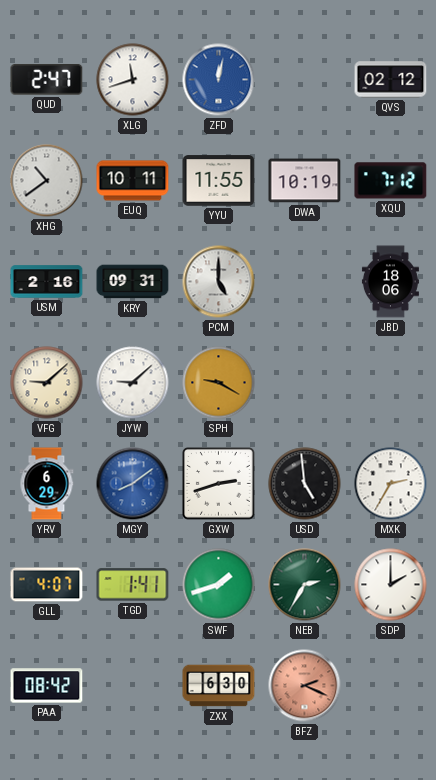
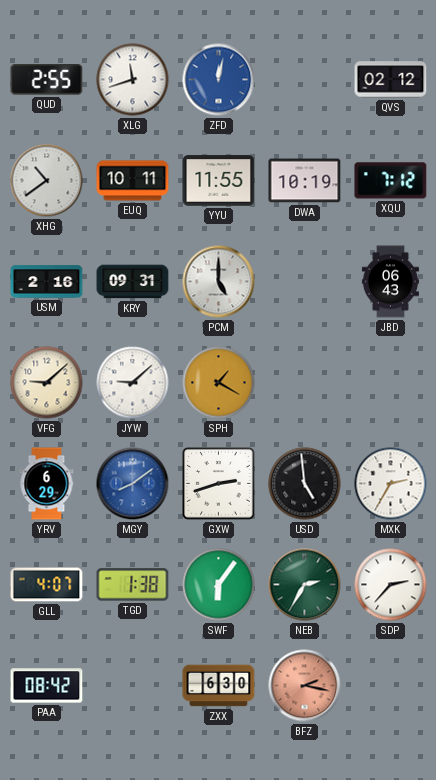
QUD: 2:47 -> 2:55 (47, 80)
JBD: 18:06 -> 06:43 (390, 282)
SPH: 9:20 -> 1:20 (219, 383)
TGD: 1:41 -> 1:38 (133, 585)
SWF: 1:42 -> 6:06 (219, 585)
SDP: 2:00 -> 2:37 (391, 585)
BFZ: 2:19 -> 2:17 (305, 686)
